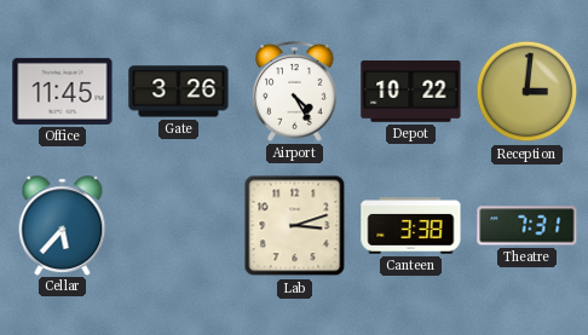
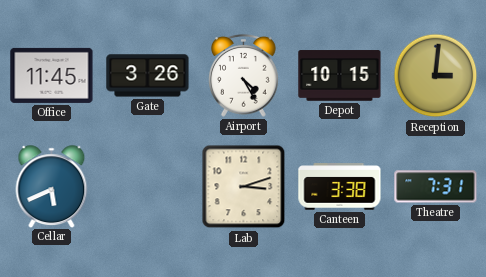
Depot: 10:22 -> 10:15 (340, 76)
Cellar: 5:37 -> 5:41 (52, 186)
